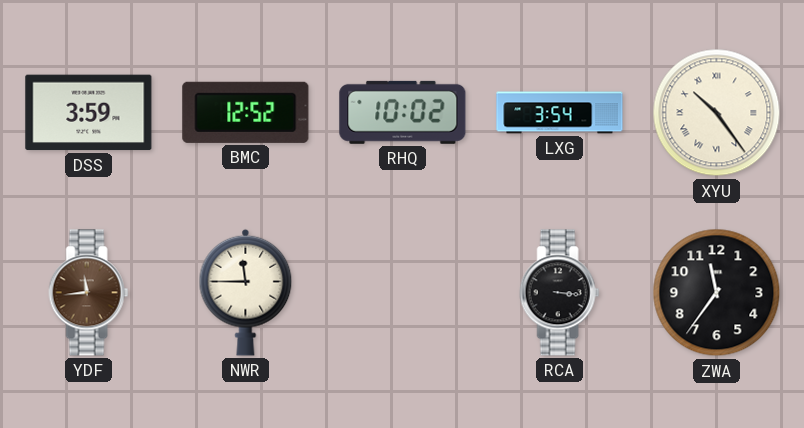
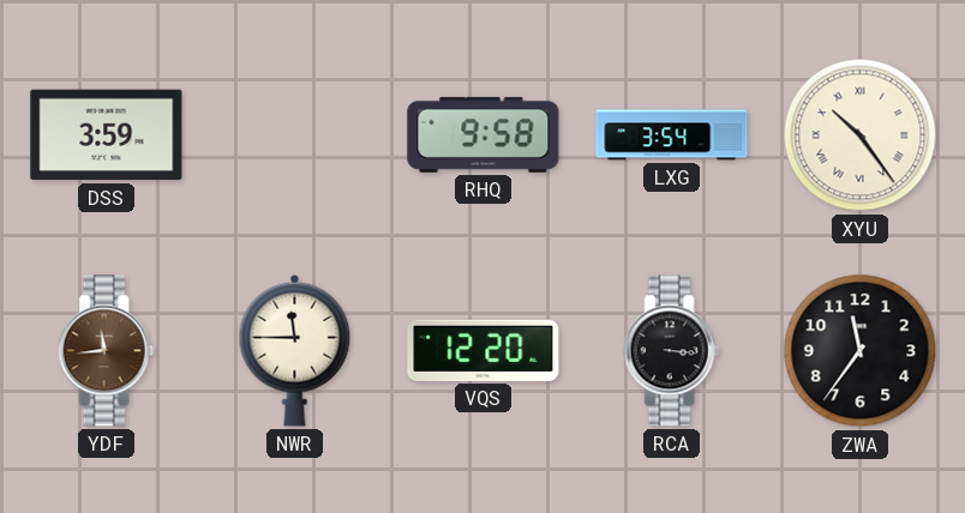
BMC: 12:52 -> none (246, 112)
RHQ: 10:02 -> 9:58 (484, 134)
VQS: none -> 12:20 (484, 350)
